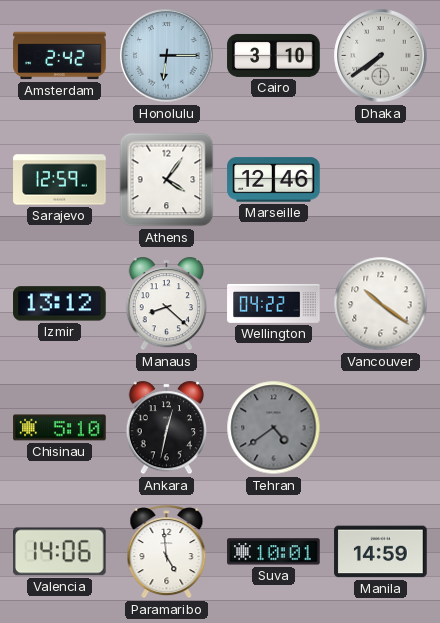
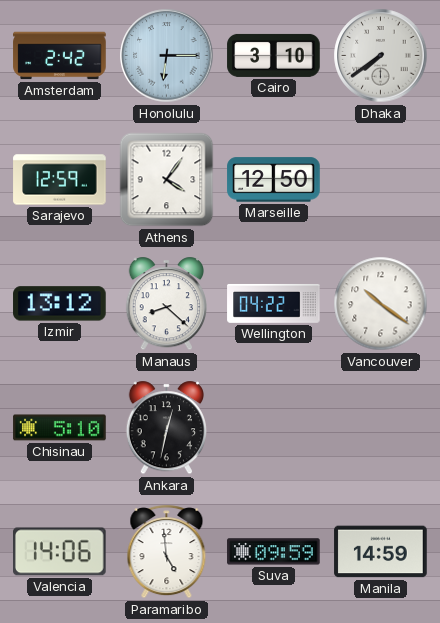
Marseille: 12:46 -> 12:50 (274, 180)
Tehran: 4:39 -> none (274, 428)
Suva: 10:01 -> 09:59 (274, 552)
